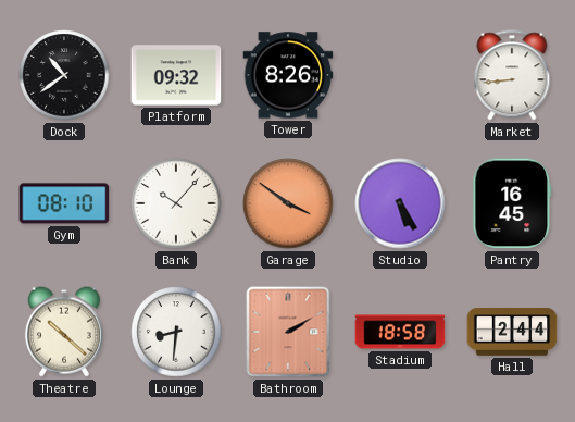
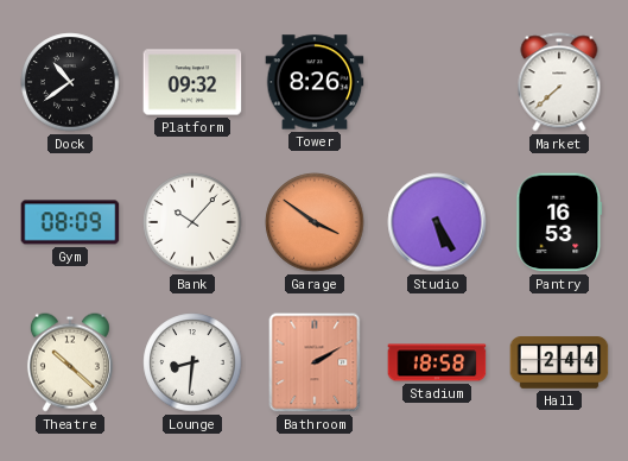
Market: 8:44 -> 7:38 (559, 82)
Gym: 08:10 -> 08:09 (70, 222)
Pantry: 16:45 -> 16:53 (559, 222)
